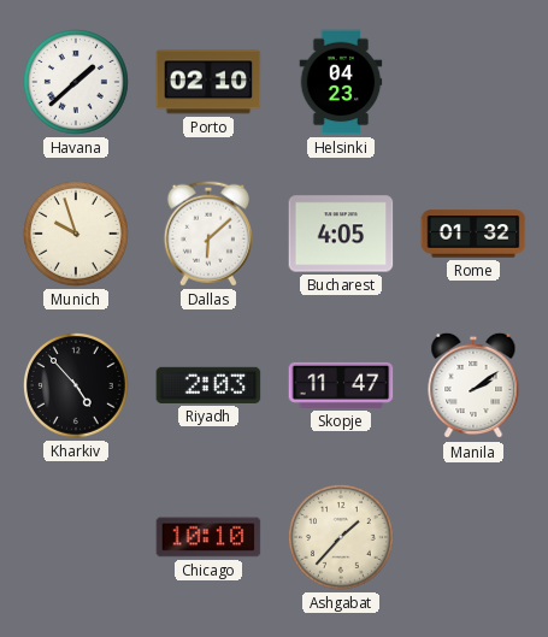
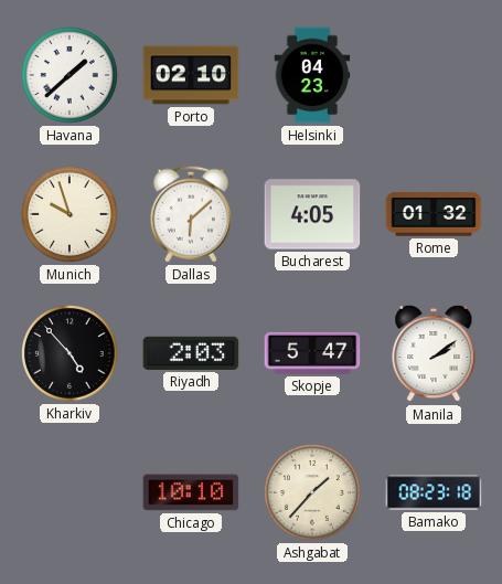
Skopje: 11:47 -> 5:47 (312, 353)
Bamako: none -> 08:23 (434, 492)
